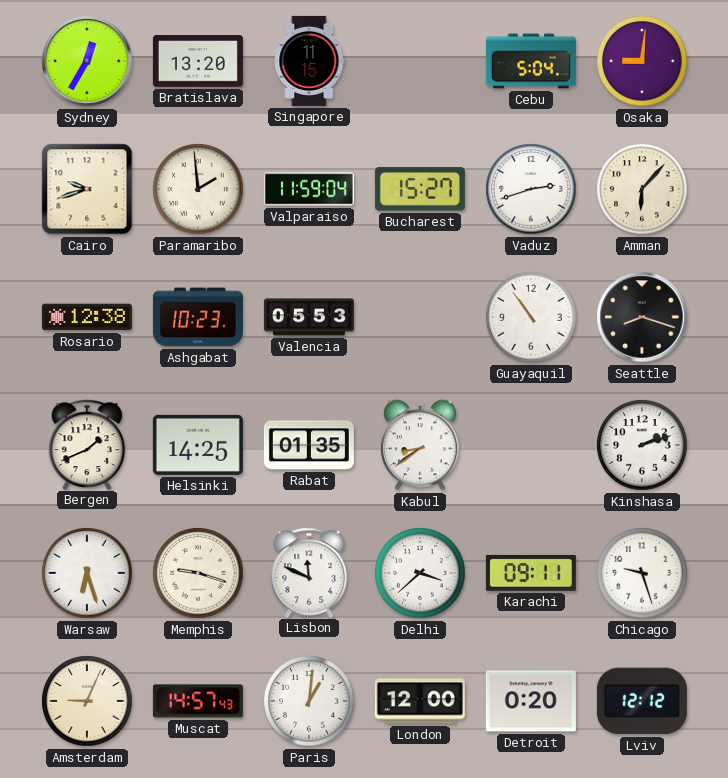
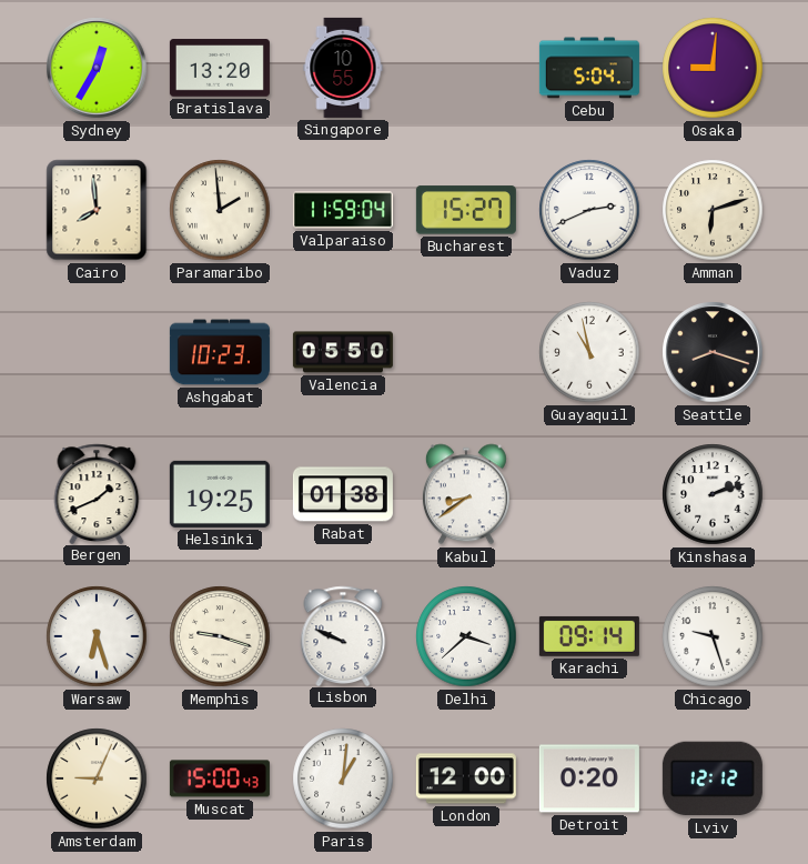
Singapore: 11:15 -> 10:55 (343, 68)
Cairo: 9:42 -> 7:59 (97, 210)
Vaduz: 2:42 -> 2:41 (589, 210)
Amman: 6:07 -> 6:12 (713, 210)
Rosario: 12:38 -> none (87, 317)
Valencia: 05:53 -> 05:50 (343, 352)
Guayaquil: 10:54 -> 10:58 (589, 352)
Helsinki: 14:25 -> 19:25 (220, 494)
Rabat: 01:35 -> 01:38 (343, 494)
Lisbon: 11:49 -> 9:49 (343, 635)
Karachi: 09:11 -> 09:14 (589, 636)
Muscat: 14:57 -> 15:00 (220, 778)
